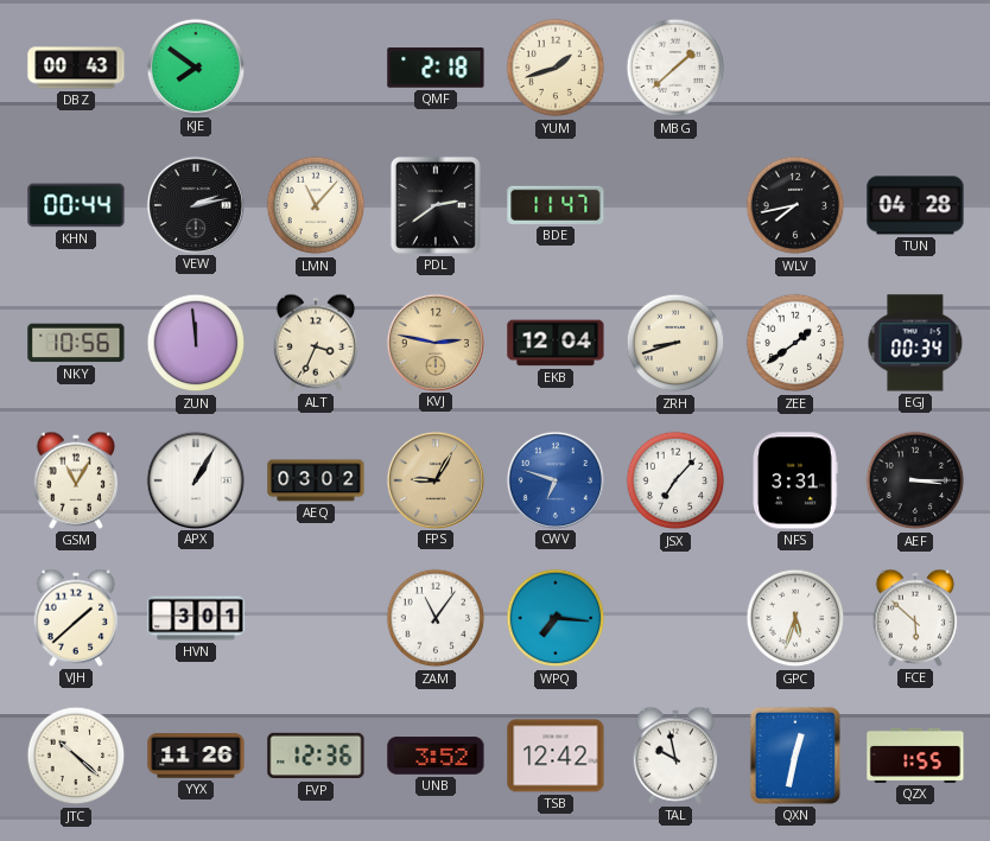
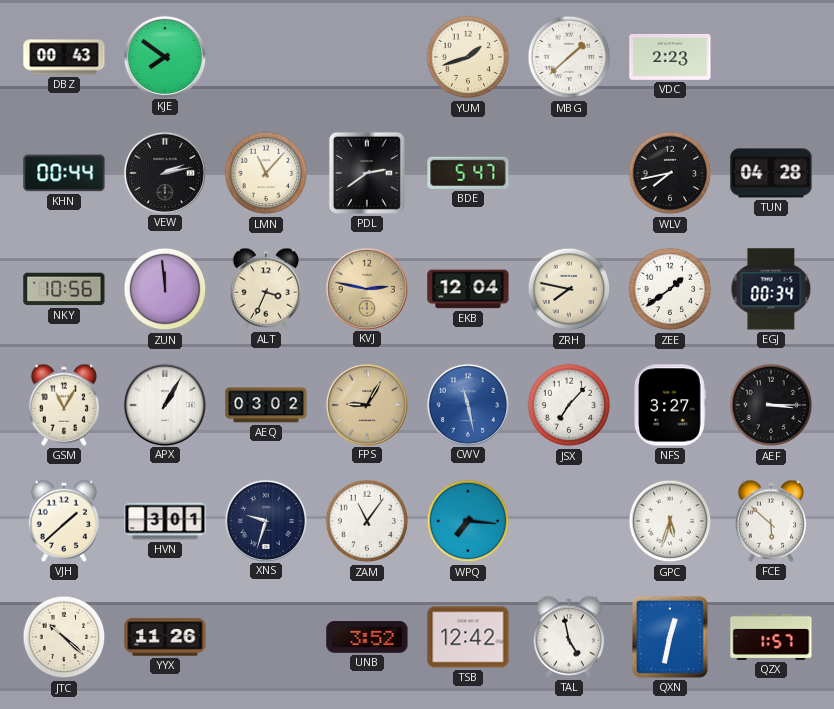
QMF: 2:18 -> none (436, 68)
VDC: none -> 2:23 (670, 57)
BDE: 11:47 -> 5:47 (468, 173)
ZRH: 8:42 -> 7:47 (569, 289)
CWV: 6:48 -> 11:28 (467, 404)
NFS: 3:31 -> 3:27 (670, 405)
XNS: none -> 9:33 (265, 520)
FVP: 12:36 -> none (316, 756)
TAL: 9:58 -> 4:58 (569, 637)
QZX: 1:55 -> 1:57 (771, 637)
